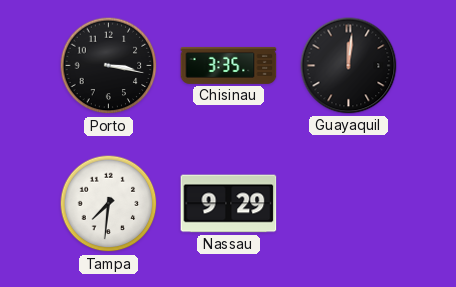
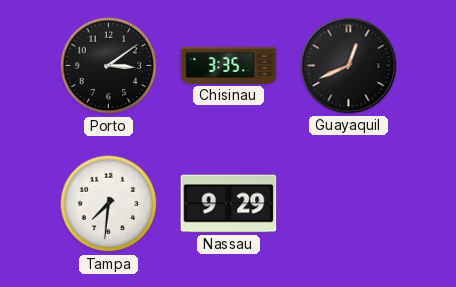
Porto: 3:17 -> 3:09 (109, 66)
Guayaquil: 12:01 -> 12:41 (349, 66)
